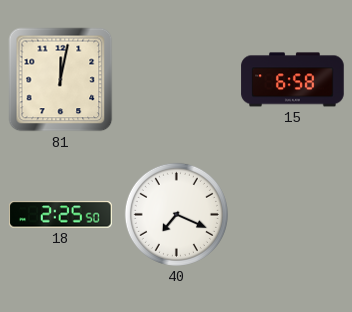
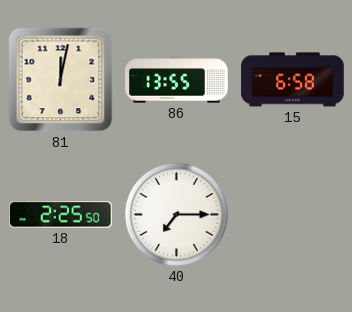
86: none -> 13:55 (177, 80)
40: 7:19 -> 7:15 (176, 214)
